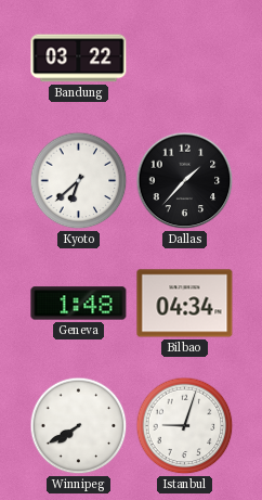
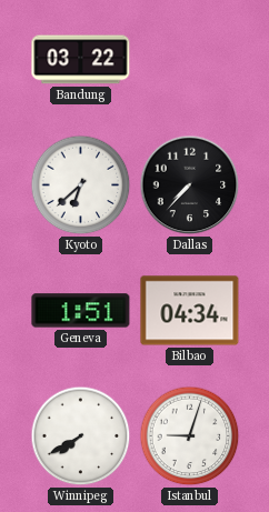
Dallas: 1:37 -> 7:37 (190, 185)
Geneva: 1:48 -> 1:51 (81, 311)
